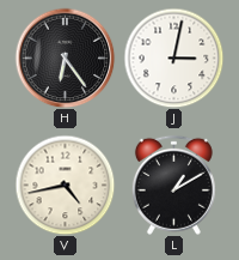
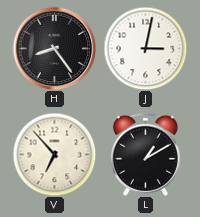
H: 6:24 -> 8:24 (54, 48)
V: 4:43 -> 6:53 (54, 154)
